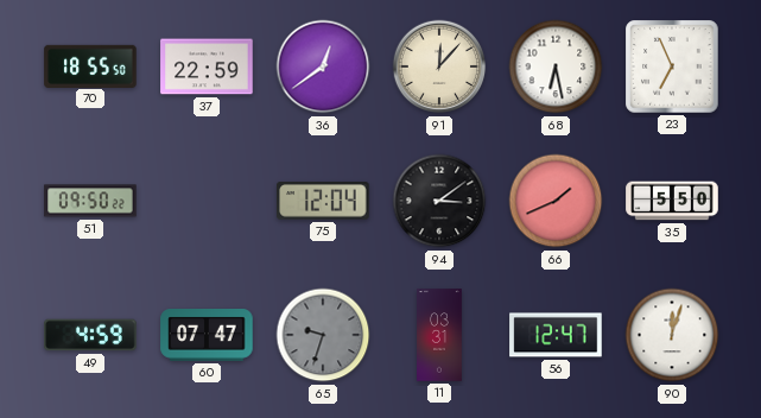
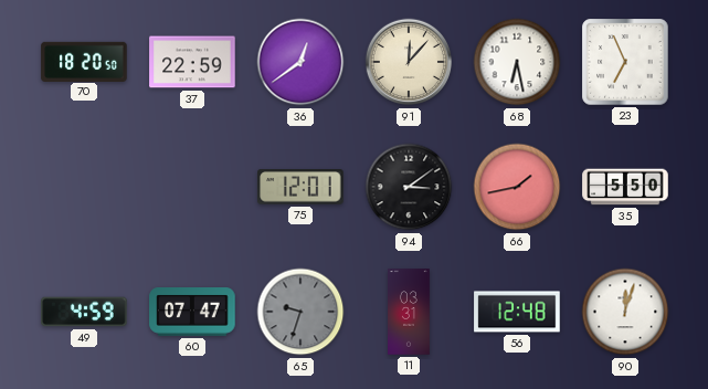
70: 18:55 -> 18:20 (84, 61)
51: 09:50 -> none (90, 201)
75: 12:04 -> 12:01 (300, 187)
66: 1:41 -> 1:43 (517, 187)
56: 12:47 -> 12:48 (517, 312)
